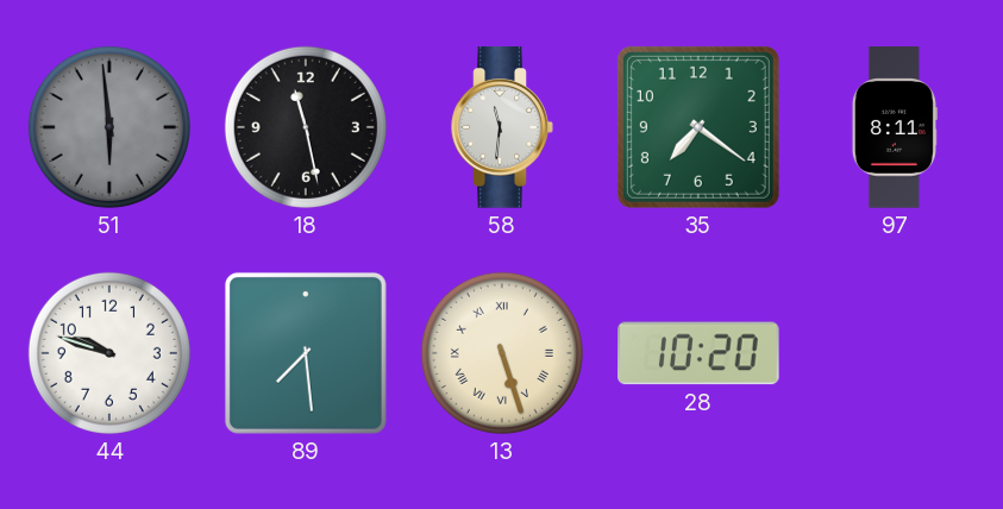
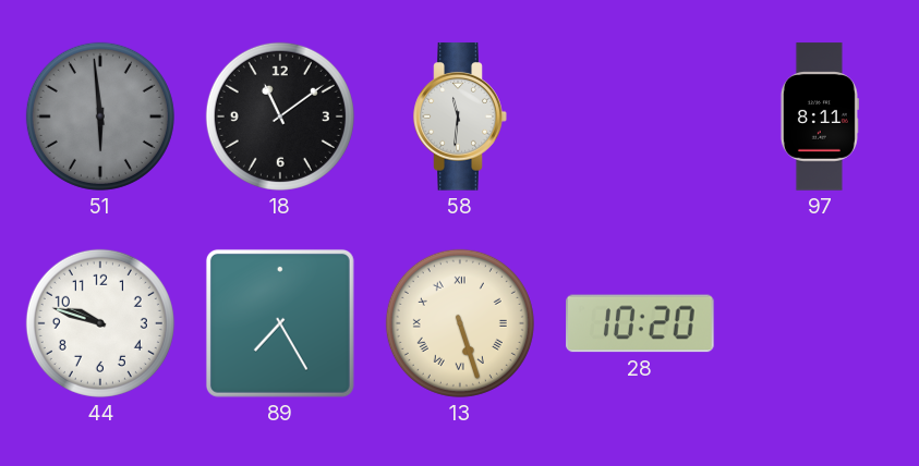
18: 11:28 -> 11:09 (280, 116)
35: 7:21 -> none (698, 127)
89: 7:29 -> 7:25 (280, 323)
